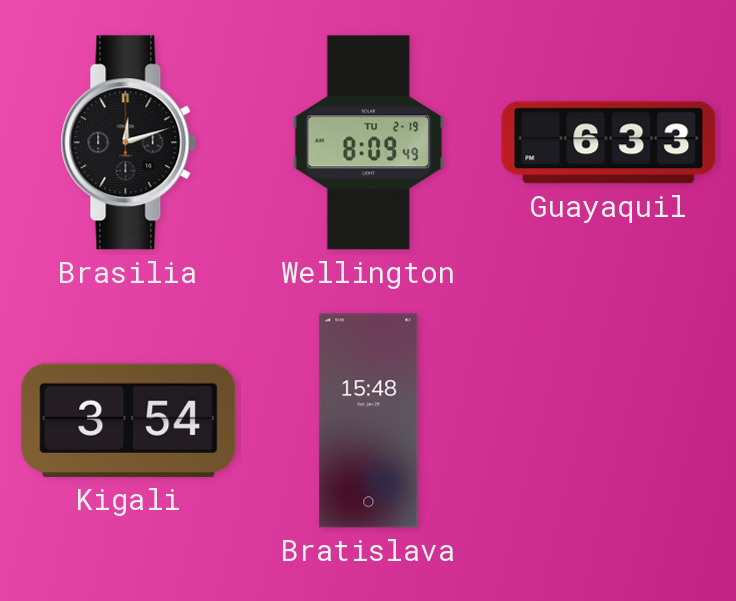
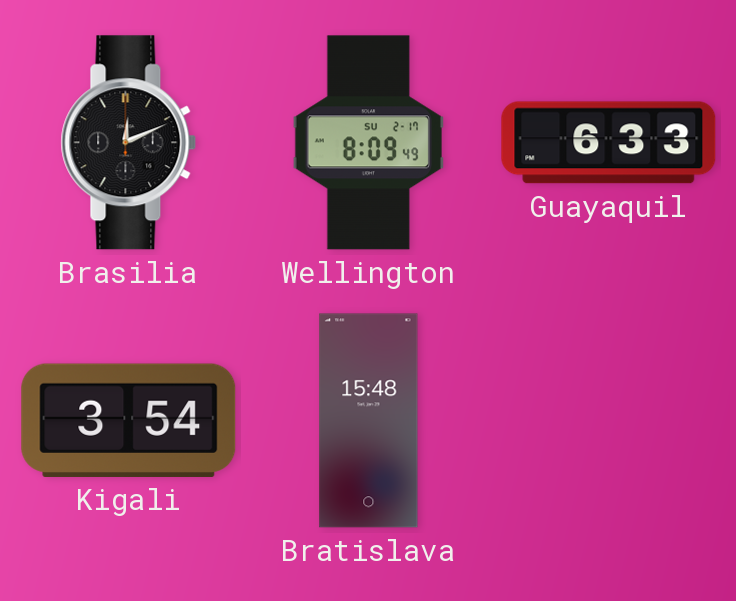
Brasilia: 12:12 -> 12:11 (129, 143)
Wellington date: TU 2-19 -> SU 2-17 (368, 143)
